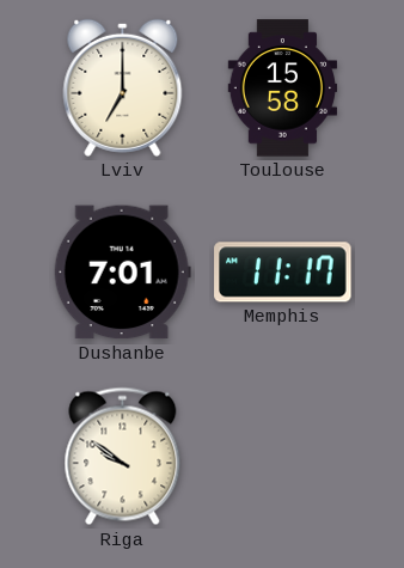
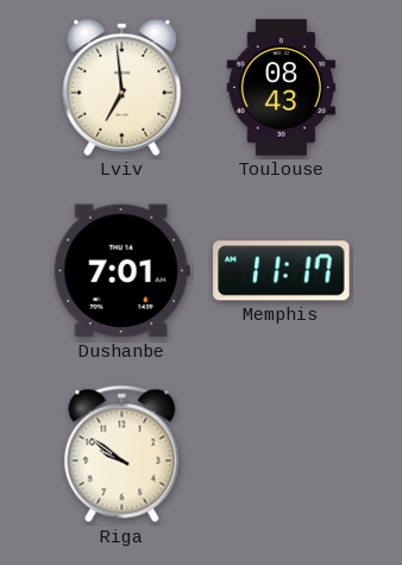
Lviv: 7:00 -> 6:59 (123, 87)
Toulouse: 15:58 -> 08:43 (281, 88)
